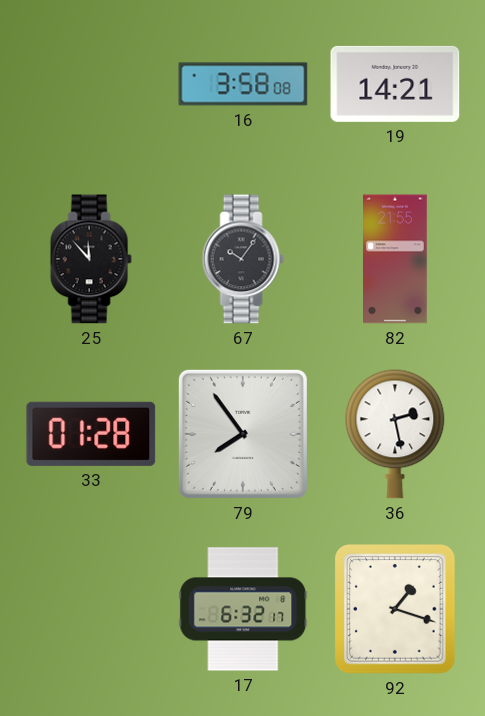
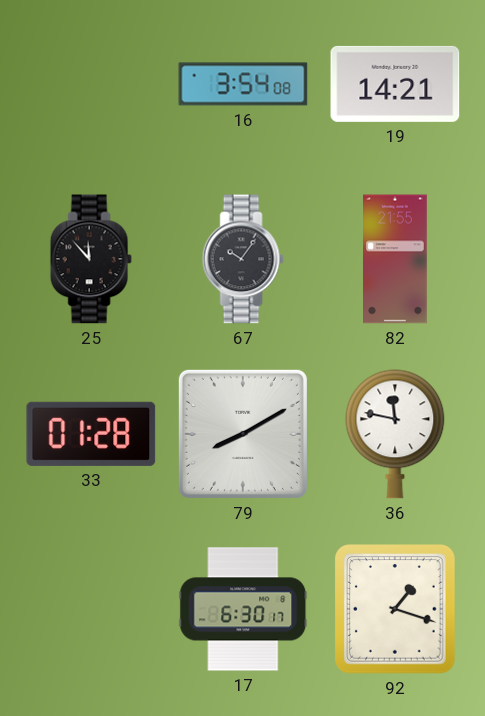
16: 3:58 -> 3:54 (243, 84)
79: 7:54 -> 8:10 (243, 434)
36: 2:28 -> 11:47 (395, 434)
17: 6:32 -> 6:30 (243, 609)
